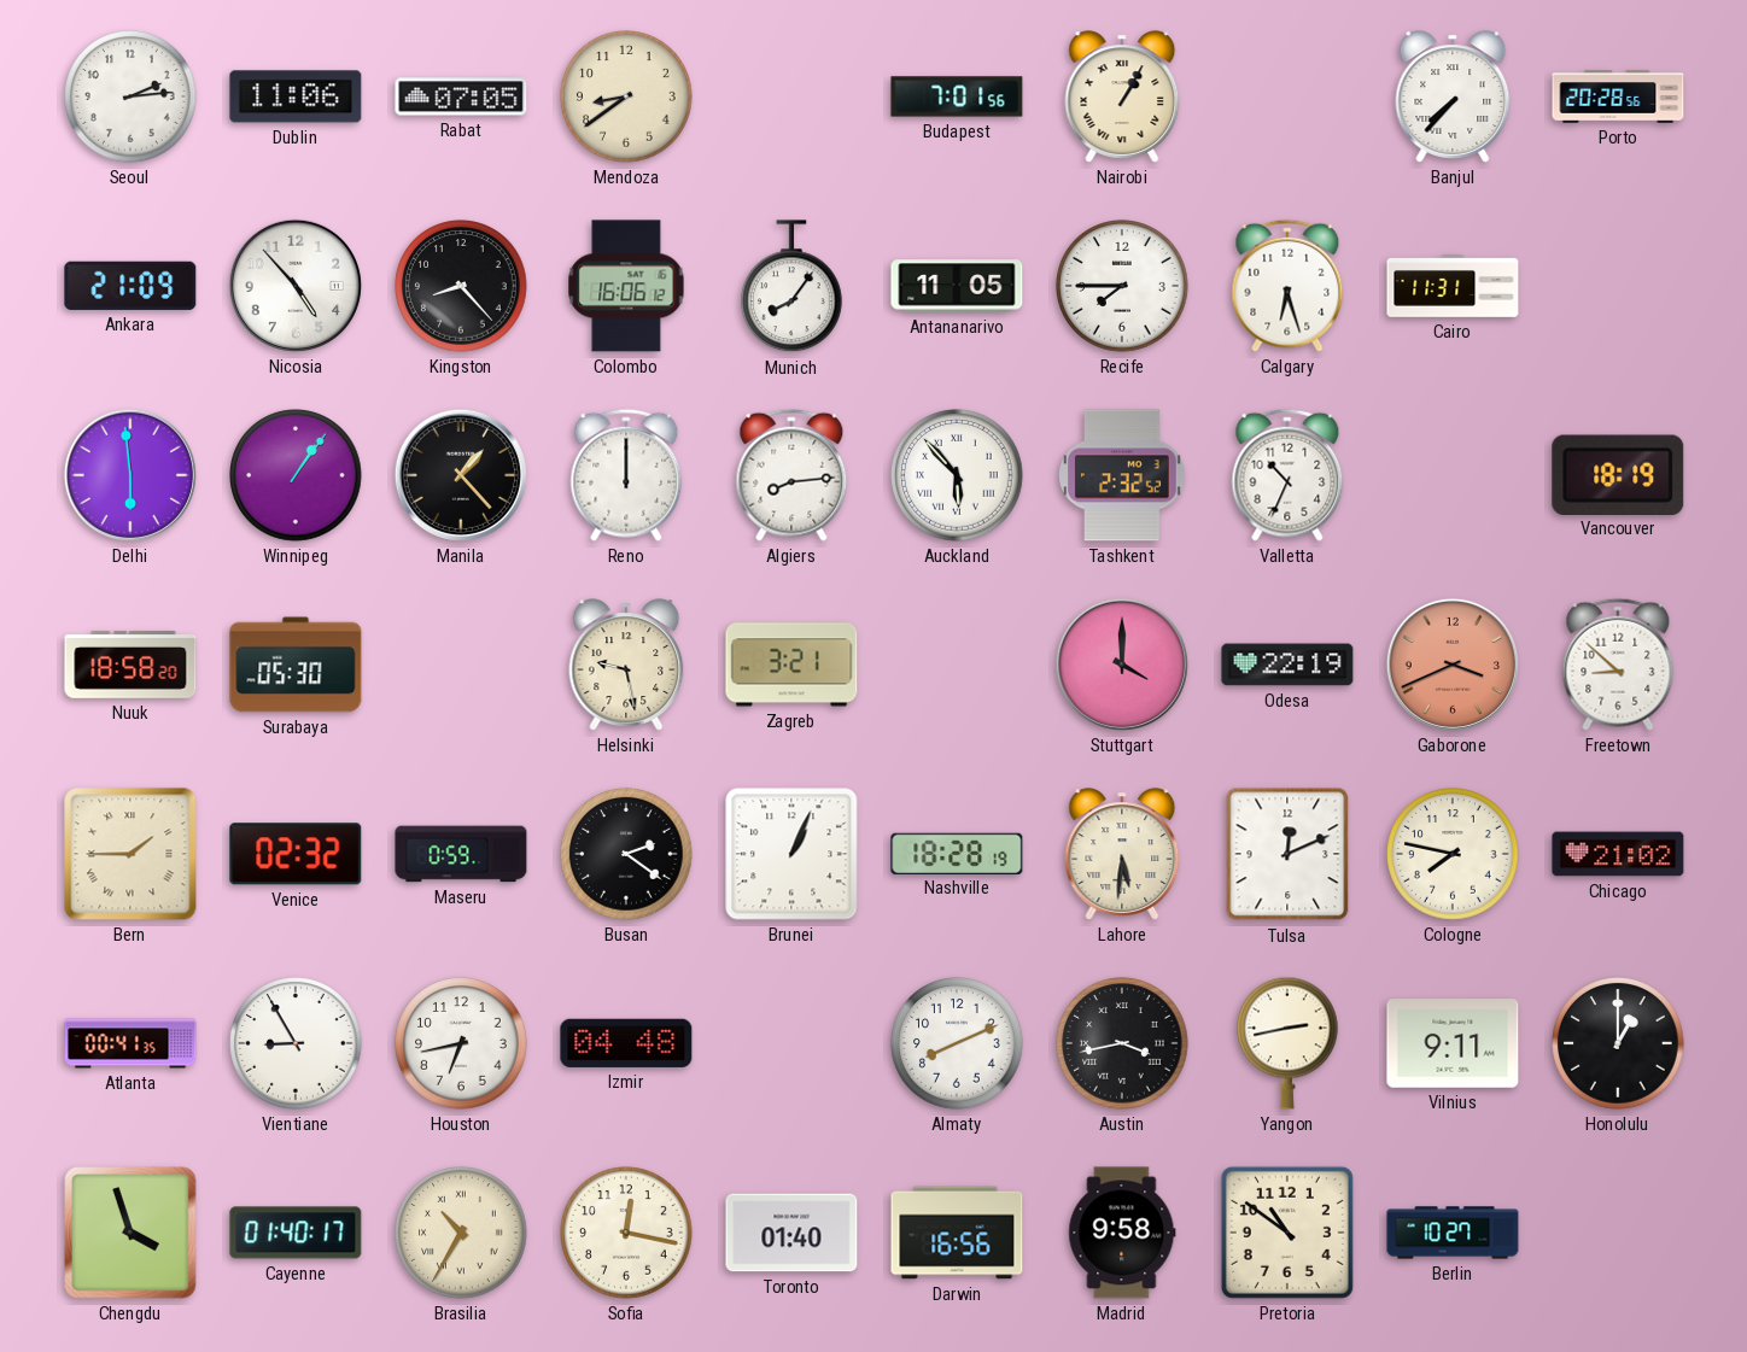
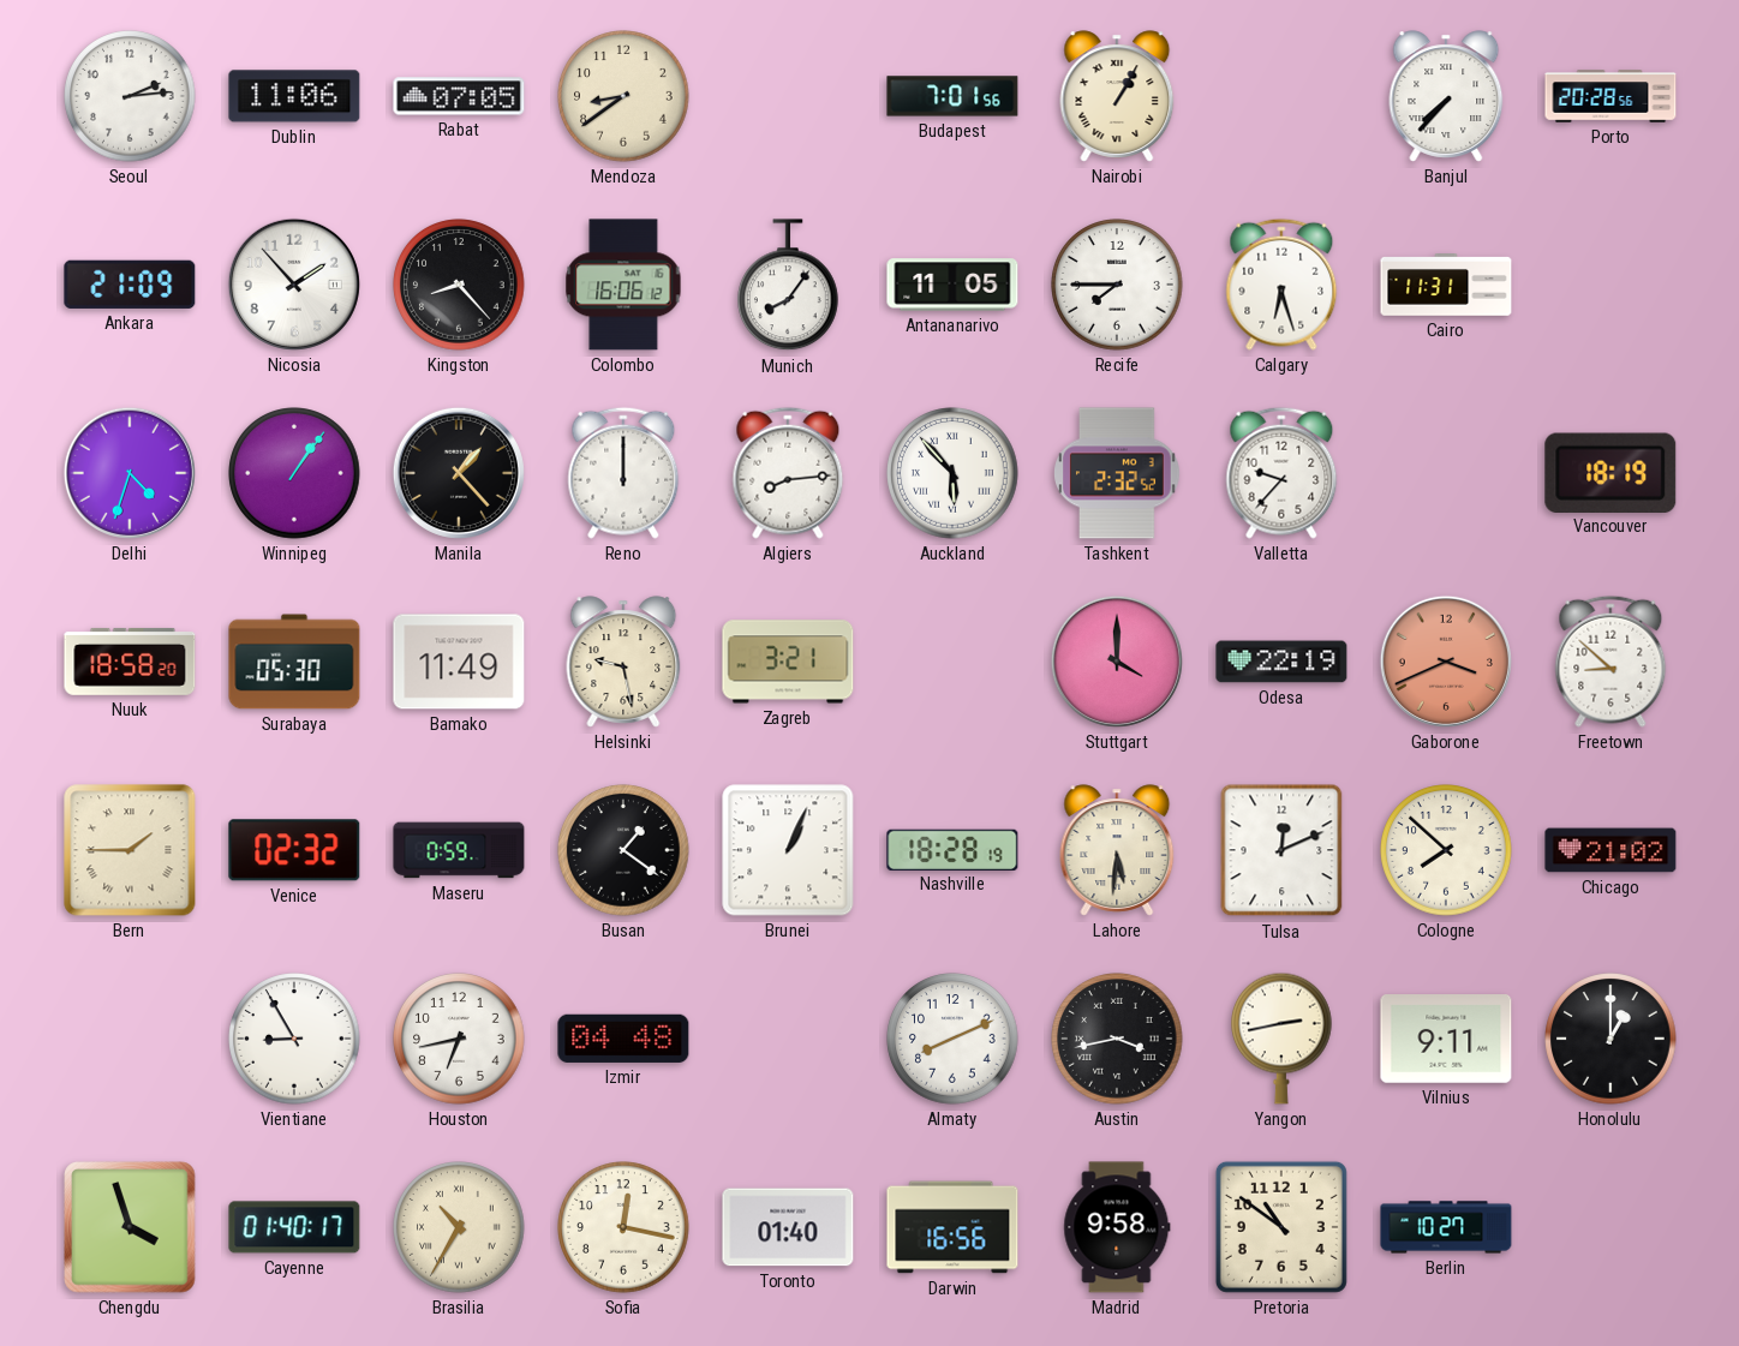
Nicosia: 4:53 -> 1:53 (294, 285)
Delhi: 5:59 -> 4:33 (130, 473)
Valletta: 10:34 -> 9:37 (1281, 473)
Bamako: none -> 11:49 (459, 662)
Busan: 2:21 -> 1:21 (623, 850)
Cologne: 7:47 -> 7:52 (1446, 850)
Atlanta: 00:41 -> none (130, 1043)
